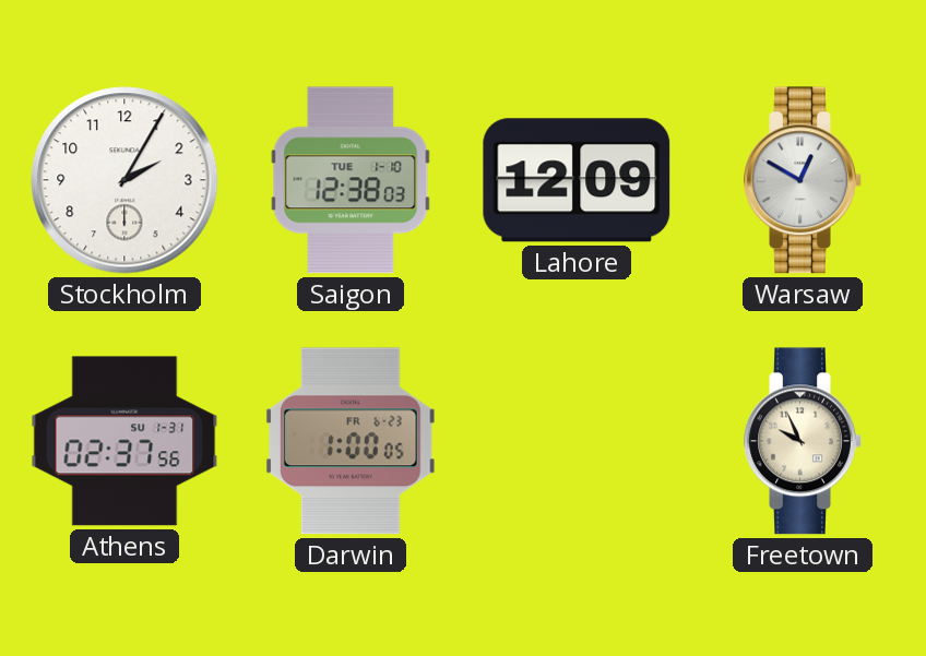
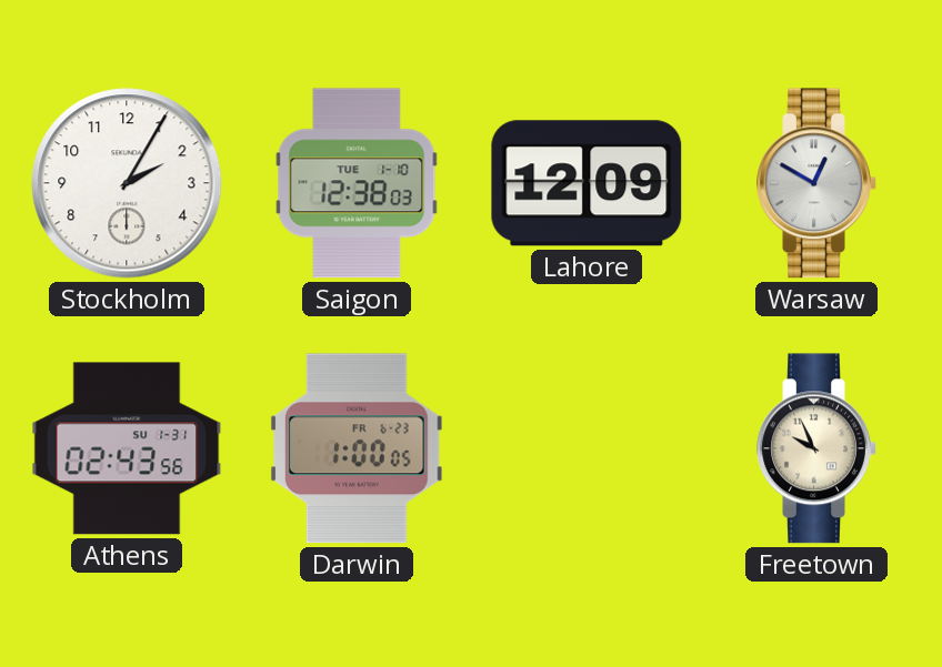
Athens: 02:37 -> 02:43 (127, 448)
